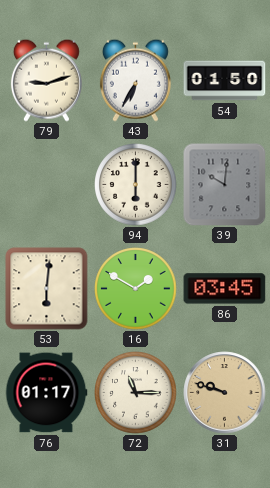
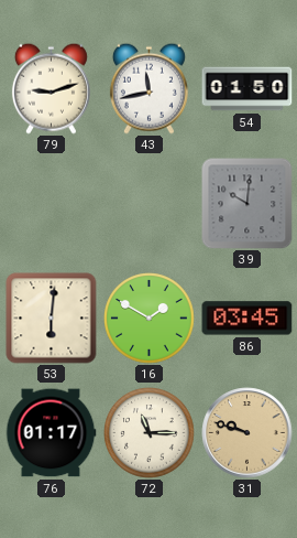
43: 6:35 -> 11:43 (148, 88)
94: 6:00 -> none (136, 185)
